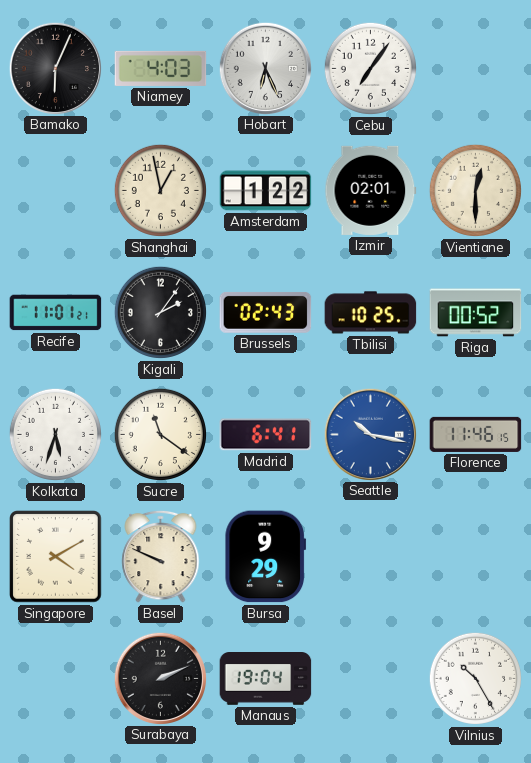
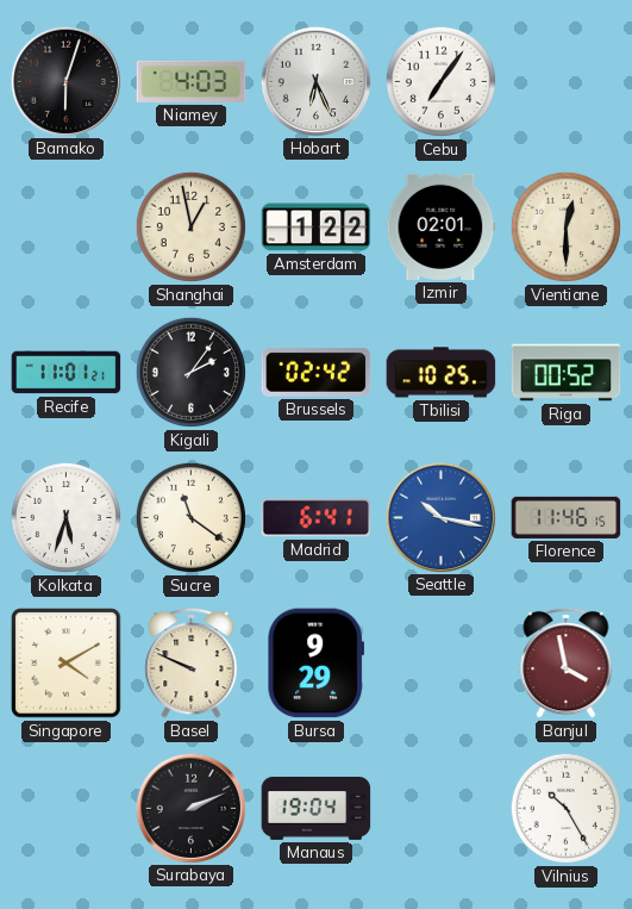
Bamako: 6:04 -> 6:03 (65, 81)
Brussels: 02:43 -> 02:42 (317, 372)
Banjul: none -> 3:58 (567, 662)
